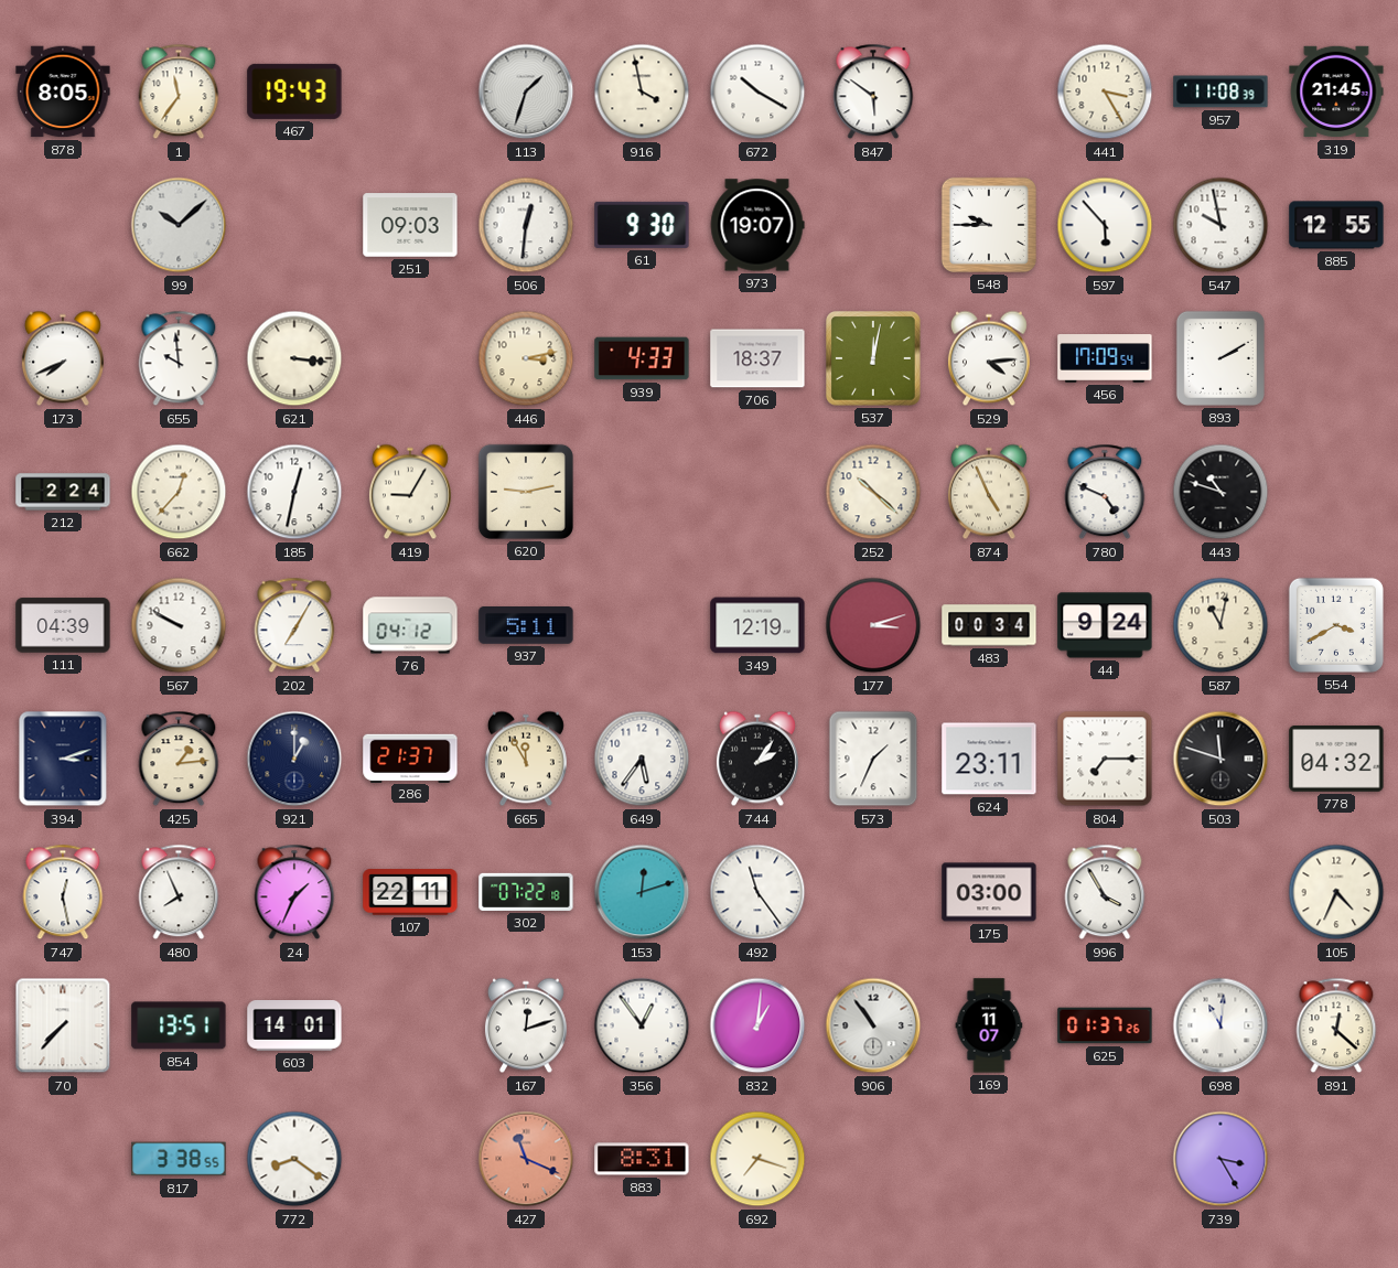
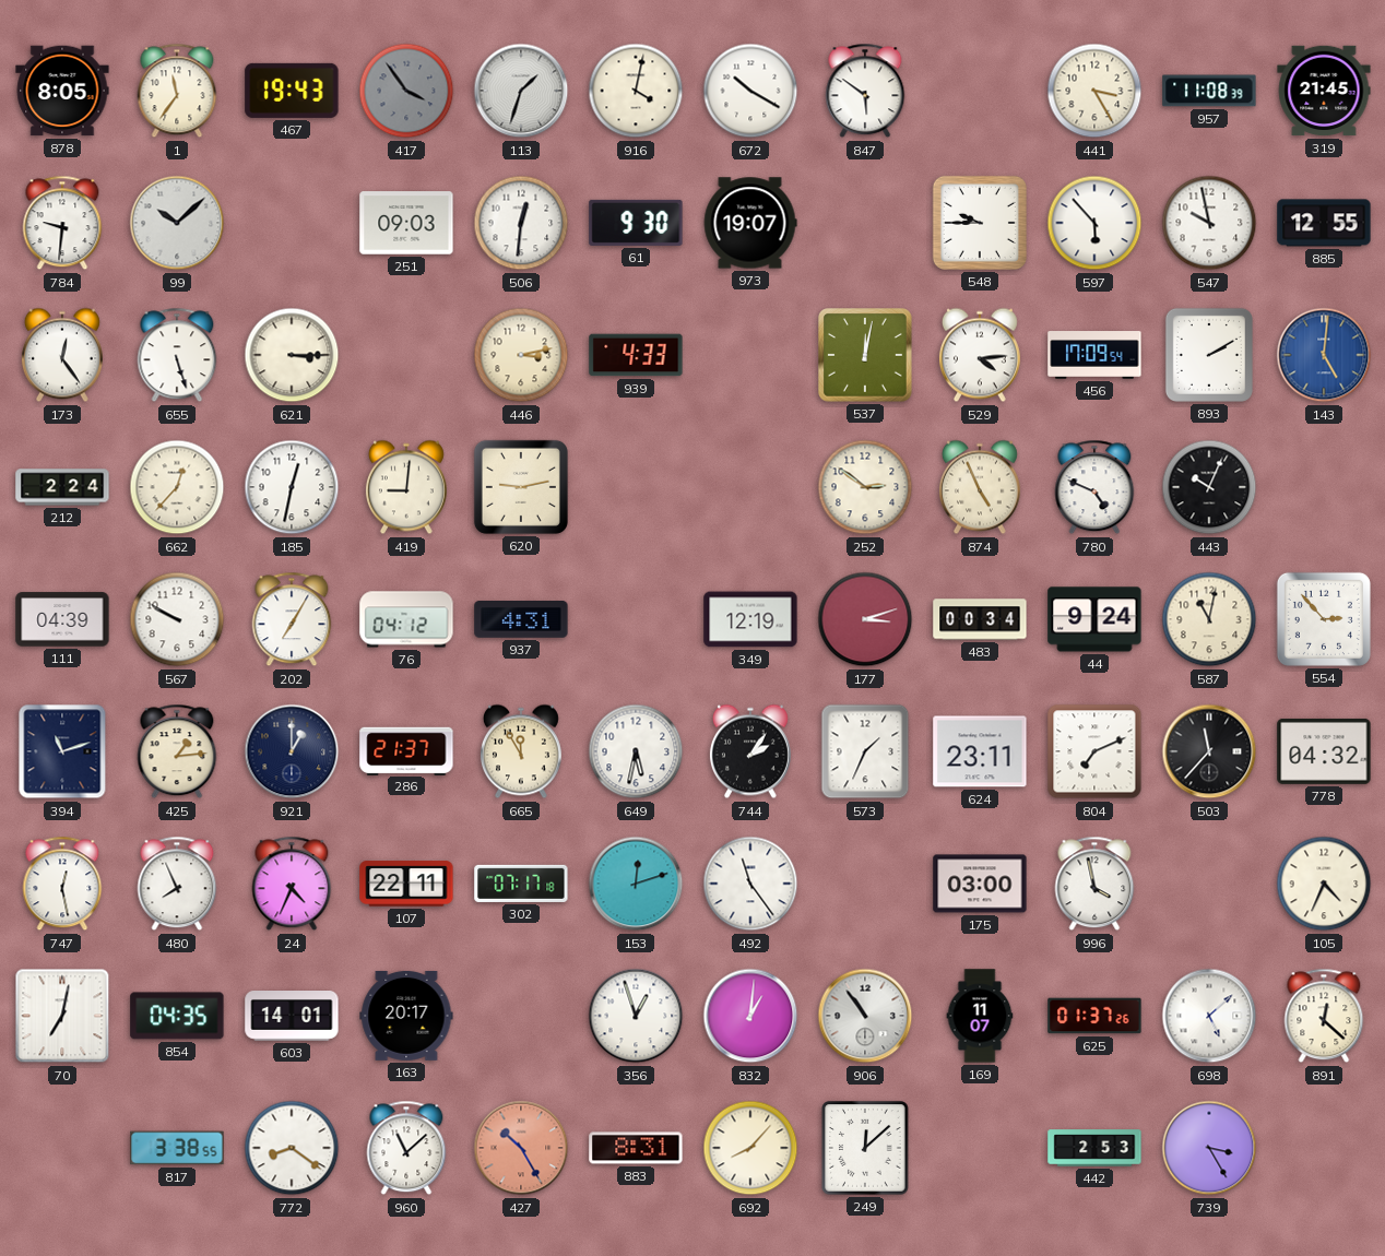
417: none -> 3:54 (406, 91)
916: 3:58 -> 4:02 (636, 91)
784: none -> 9:31 (62, 223)
173: 7:41 -> 12:24 (62, 355)
655: 9:59 -> 5:27 (177, 355)
621: 3:16 -> 3:15 (292, 355)
706: 18:37 -> none (757, 358)
143: none -> 5:01 (1324, 355)
419: 9:05 -> 9:01 (406, 487)
252: 10:22 -> 2:51 (865, 487)
443: 10:48 -> 10:04 (1209, 487)
937: 5:11 -> 4:31 (521, 620)
554: 3:40 -> 2:53 (1324, 619)
394: 3:12 -> 11:12 (62, 751)
649: 5:36 -> 5:32 (636, 751)
804: 7:15 -> 7:11 (1094, 751)
503: 11:48 -> 11:37 (1209, 751)
24: 1:34 -> 4:34 (292, 884)
302: 07:22 -> 07:17 (521, 884)
996: 3:55 -> 3:58 (1094, 884)
70: 7:37 -> 7:02 (62, 1016)
854: 13:51 -> 04:35 (177, 1016)
163: none -> 20:17 (406, 1016)
167: 12:12 -> none (526, 1025)
356: 12:54 -> 12:57 (636, 1016)
698: 11:01 -> 5:08 (1209, 1016)
960: none -> 11:08 (406, 1148)
427: 11:19 -> 10:25 (521, 1148)
692: 7:18 -> 8:07 (750, 1148)
249: none -> 12:08 (865, 1148)
442: none -> 2:53 (1094, 1148)
